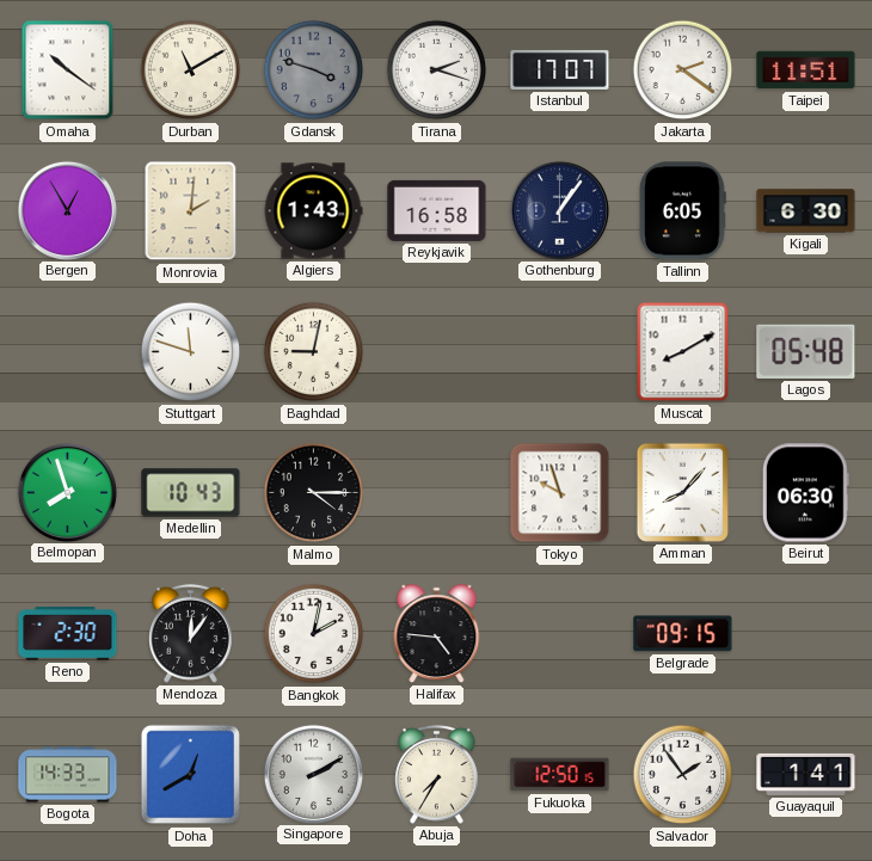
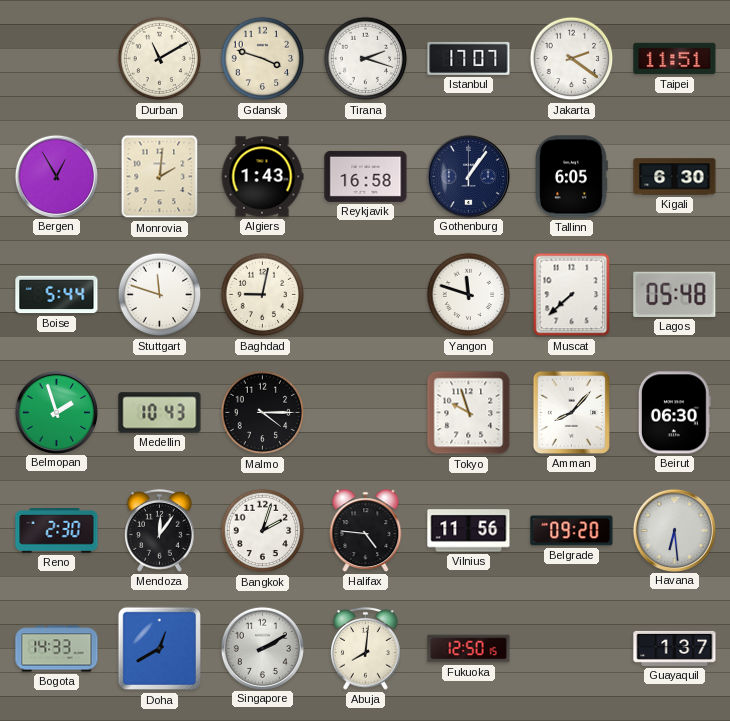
Omaha: 10:21 -> none (68, 70)
Gdansk dial: grey -> cream (263, 59)
Boise: none -> 5:44 (57, 295)
Yangon: none -> 11:48 (469, 295)
Muscat: 8:10 -> 7:38 (572, 295)
Belmopan: 7:57 -> 1:57 (56, 412)
Bangkok: 2:02 -> 2:03 (263, 531)
Vilnius: none -> 11:56 (469, 531)
Belgrade: 09:15 -> 09:20 (572, 531)
Havana: none -> 6:29 (674, 530)
Abuja: 7:35 -> 8:01 (366, 648)
Salvador: 1:54 -> none (683, 775)
Guayaquil: 1:41 -> 1:37 (675, 648)
